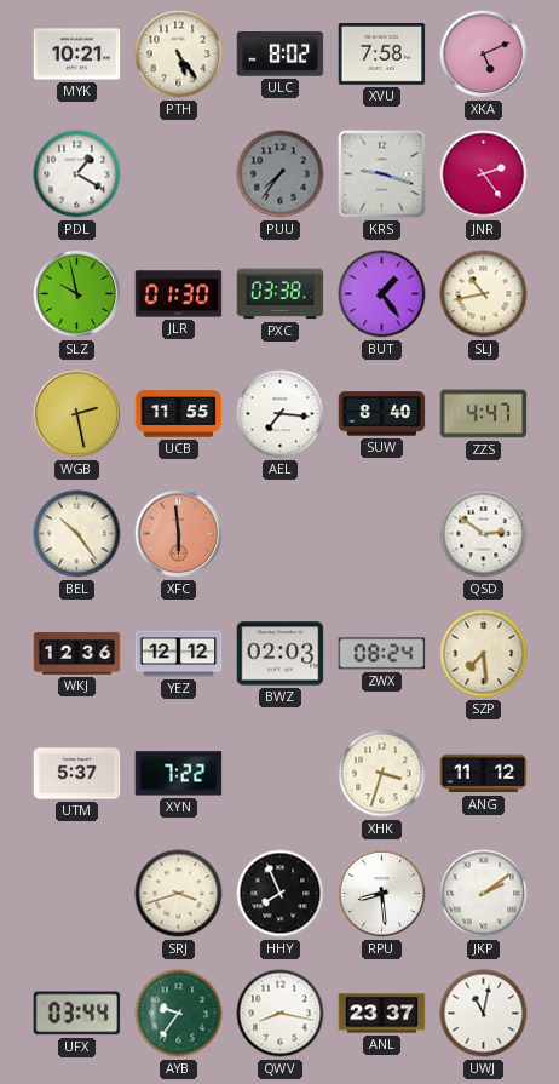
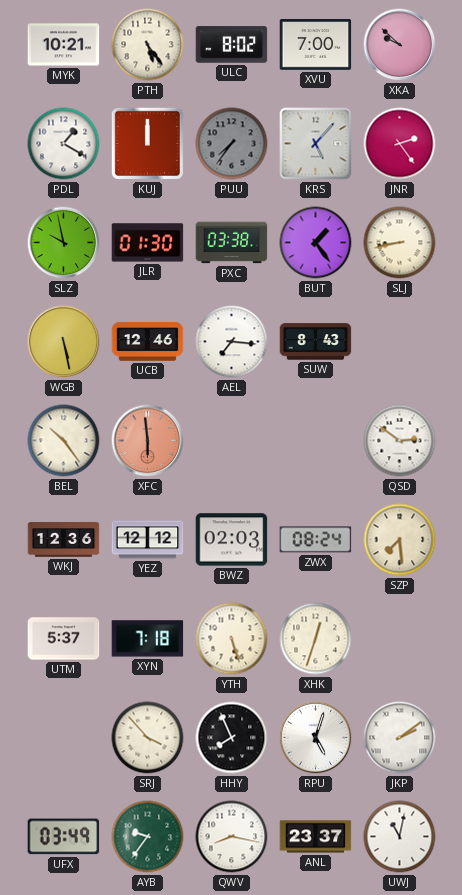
XVU: 7:58 -> 7:00 (316, 45)
XKA: 5:11 -> 9:52 (400, 45)
KUJ: none -> 12:00 (147, 143)
KRS: 9:18 -> 5:07 (316, 144)
SLJ: 10:43 -> 8:43 (400, 243)
WGB: 2:28 -> 5:28 (64, 342)
UCB: 11:55 -> 12:46 (148, 342)
SUW: 8:40 -> 8:43 (316, 342)
ZZS: 4:47 -> none (484, 414)
XYN: 7:22 -> 7:18 (148, 639)
YTH: none -> 5:27 (232, 639)
XHK: 3:33 -> 12:33 (316, 639)
ANG: 11:12 -> none (484, 774)
SRJ: 3:42 -> 3:53 (148, 738)
RPU: 8:29 -> 5:03 (316, 738)
UFX: 03:44 -> 03:49 (64, 837)
